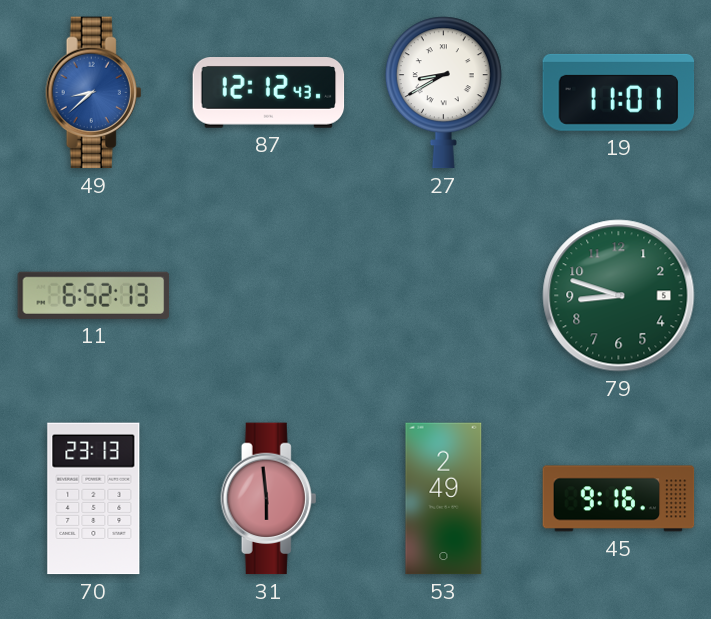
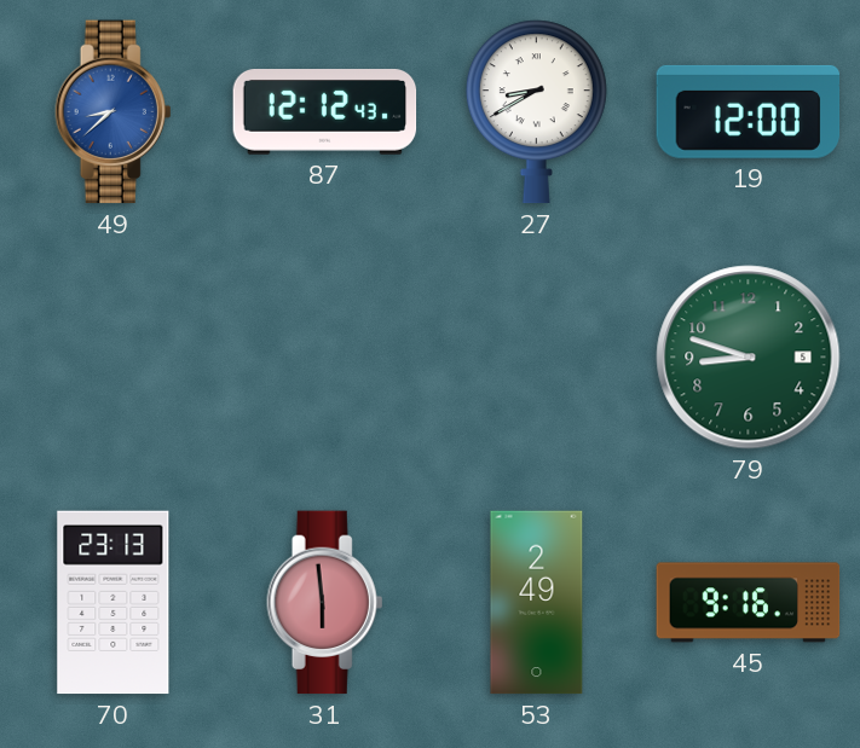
19: 11:01 -> 12:00 (749, 111)
11: 6:52 -> none (94, 295)
